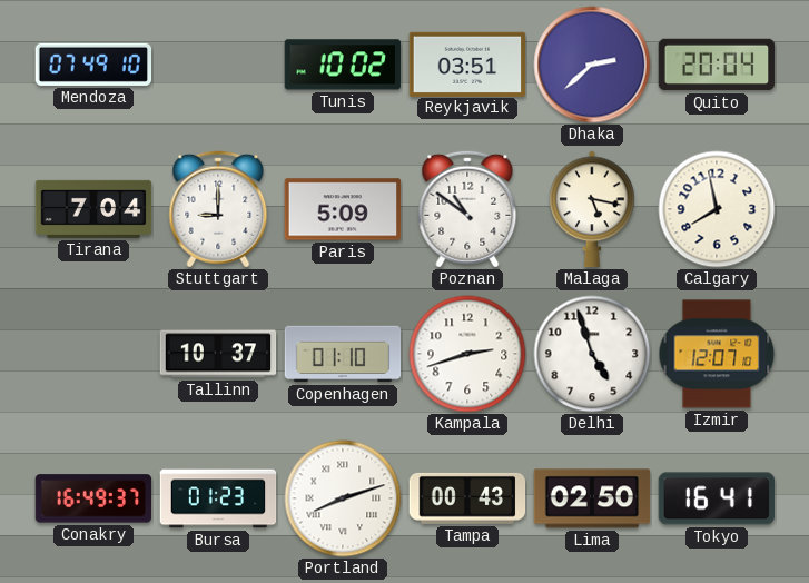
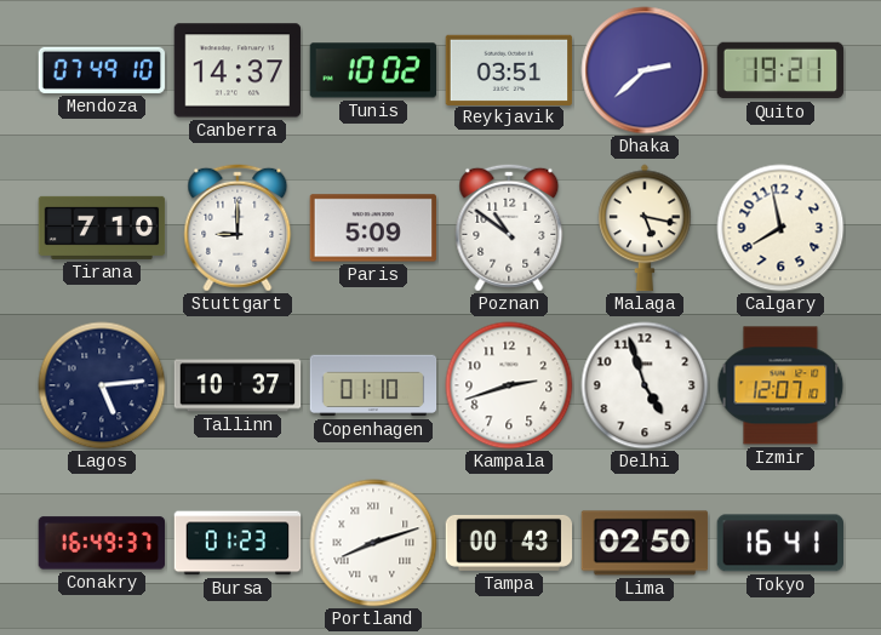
Canberra: none -> 14:37 (238, 70)
Quito: 20:04 -> 19:21 (780, 70)
Tirana: 7:04 -> 7:10 (102, 228)
Lagos: none -> 5:14 (102, 385)
